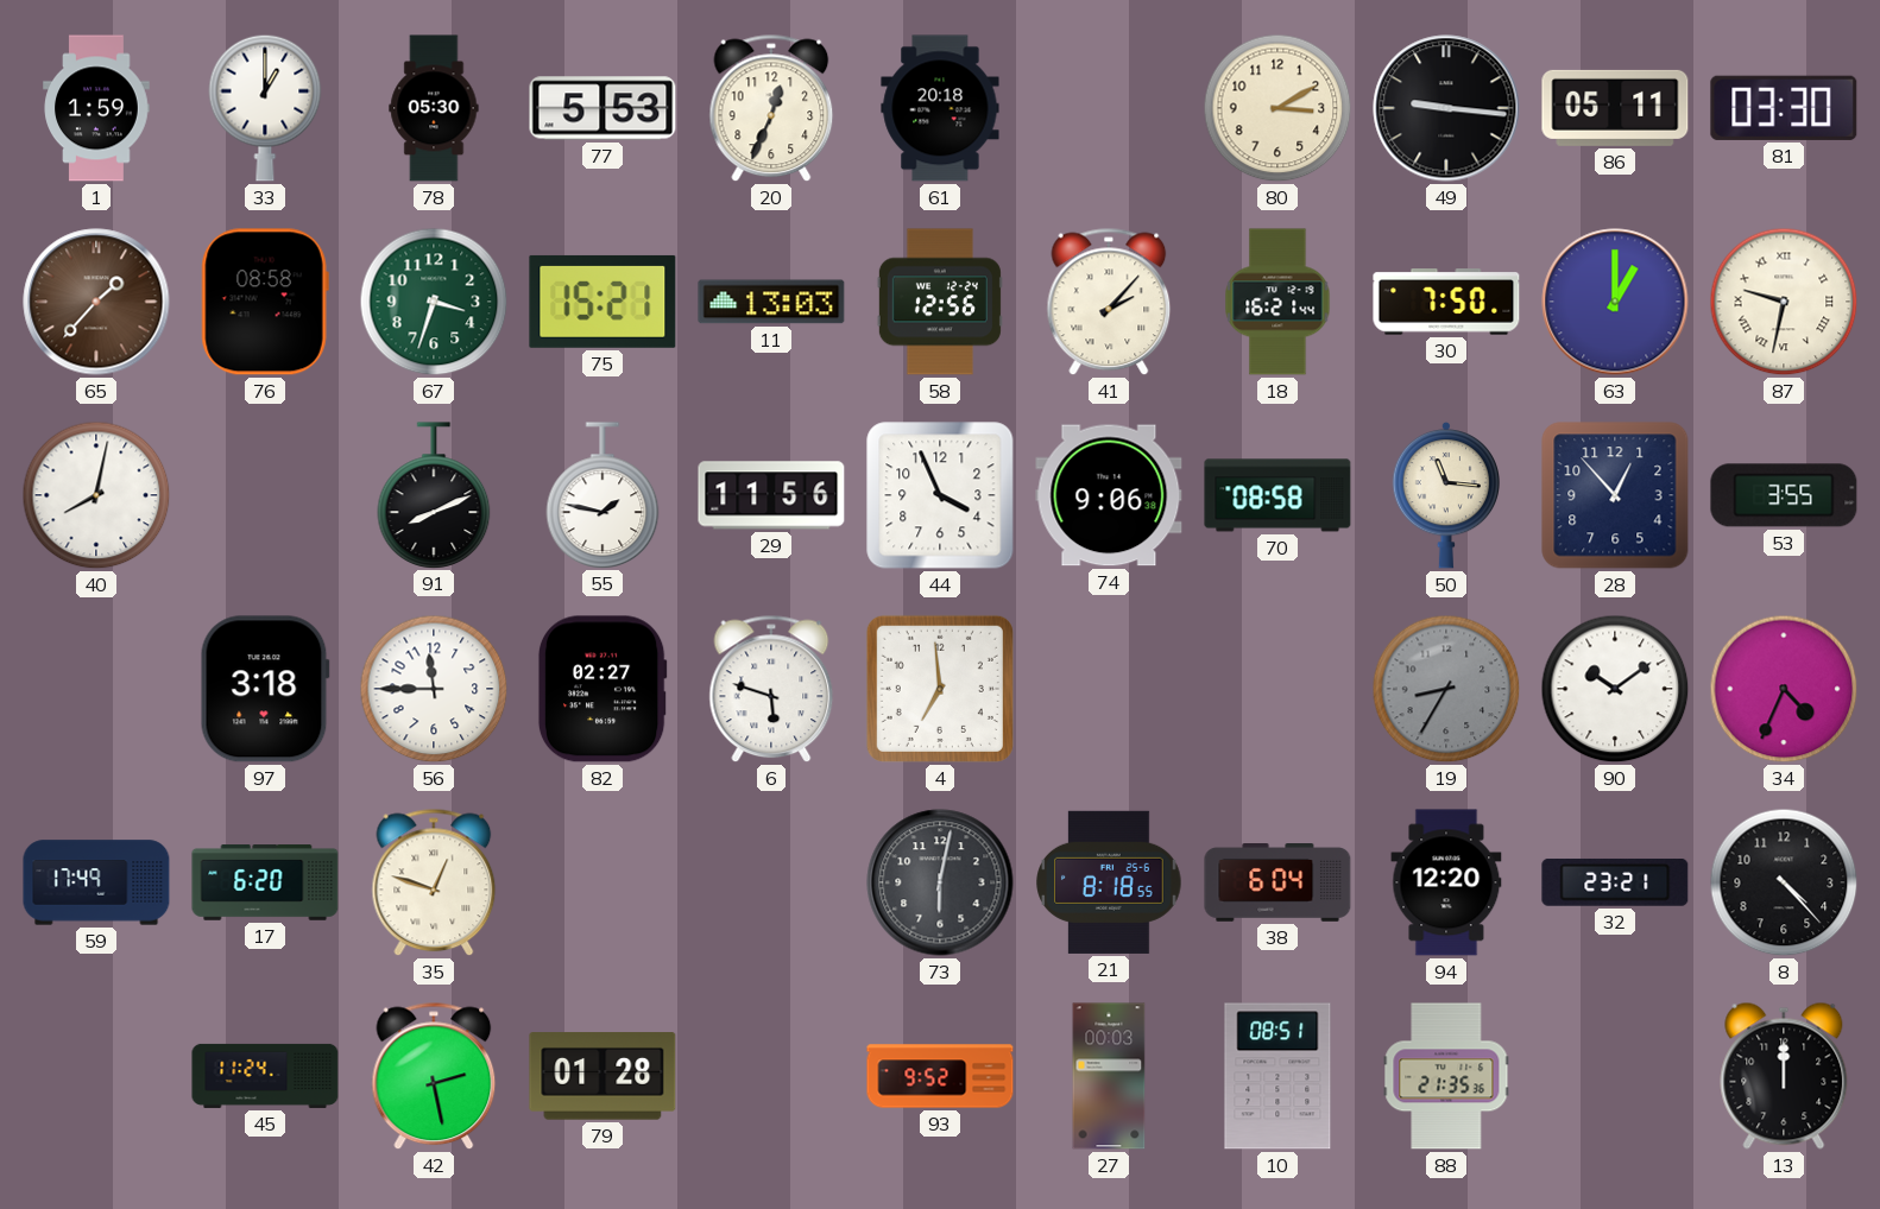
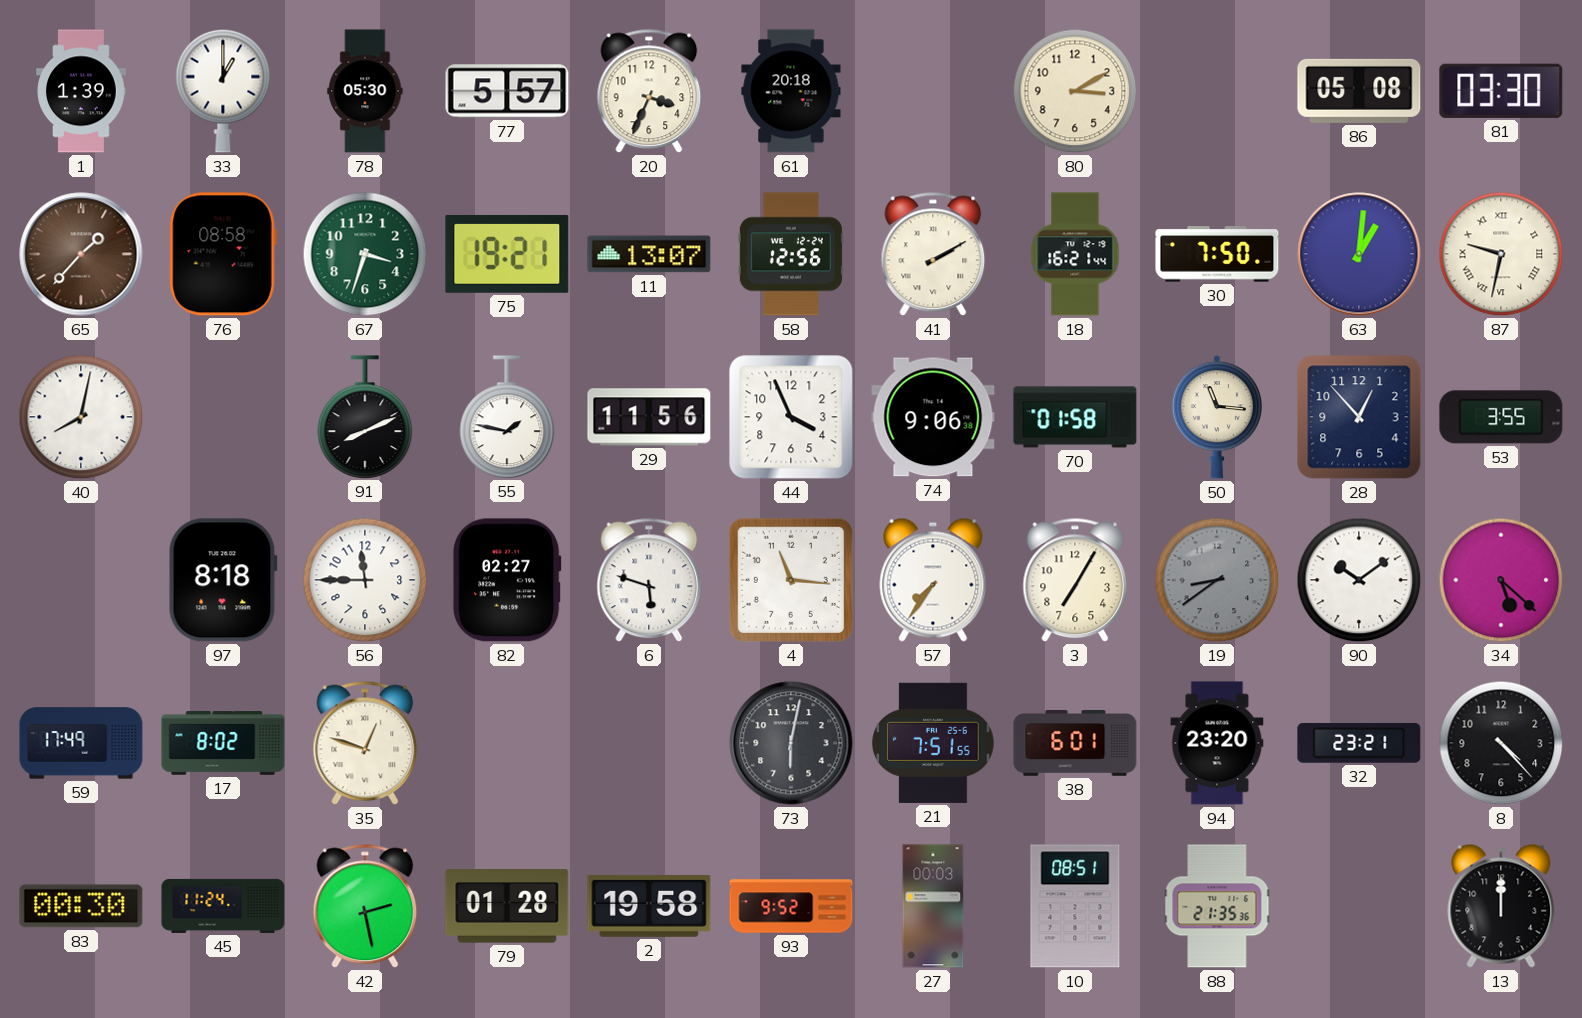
1: 1:59 -> 1:39 (81, 91)
77: 5:53 -> 5:57 (507, 91)
20: 12:34 -> 3:34 (649, 91)
49: 9:16 -> none (1446, 108)
86: 05:11 -> 05:08 (1359, 91)
75: 15:21 -> 19:21 (507, 254)
11: 13:03 -> 13:07 (649, 254)
41: 2:07 -> 2:10 (933, 254)
63: 1:00 -> 1:01 (1359, 254)
70: 08:58 -> 01:58 (1075, 417)
97: 3:18 -> 8:18 (223, 580)
4: 6:59 -> 11:16 (791, 580)
57: none -> 7:36 (933, 580)
3: none -> 7:05 (1075, 580)
19: 8:35 -> 8:39 (1217, 580)
34: 4:34 -> 5:22 (1501, 580)
17: 6:20 -> 8:02 (223, 743)
21: 8:18 -> 7:51 (933, 743)
38: 6:04 -> 6:01 (1075, 744)
94: 12:20 -> 23:20 (1217, 743)
83: none -> 00:30 (81, 906)
2: none -> 19:58 (649, 906)
